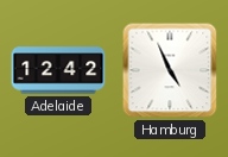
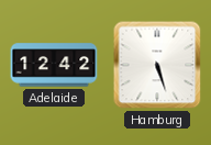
Hamburg: 4:56 -> 5:27 (157, 65)
